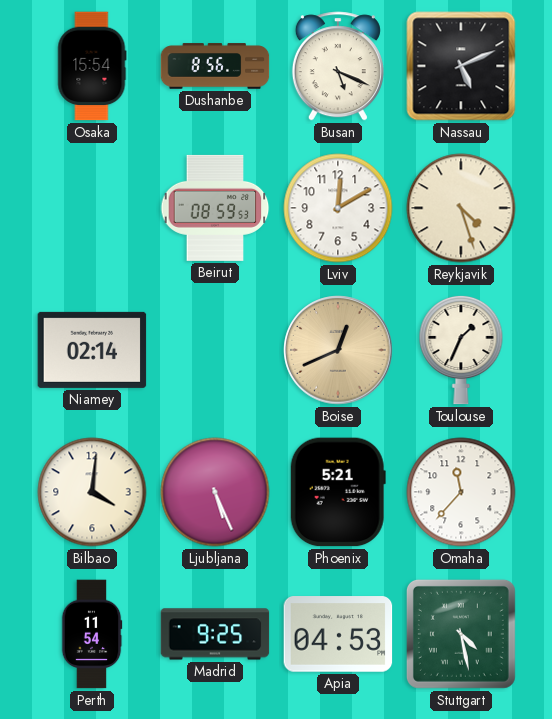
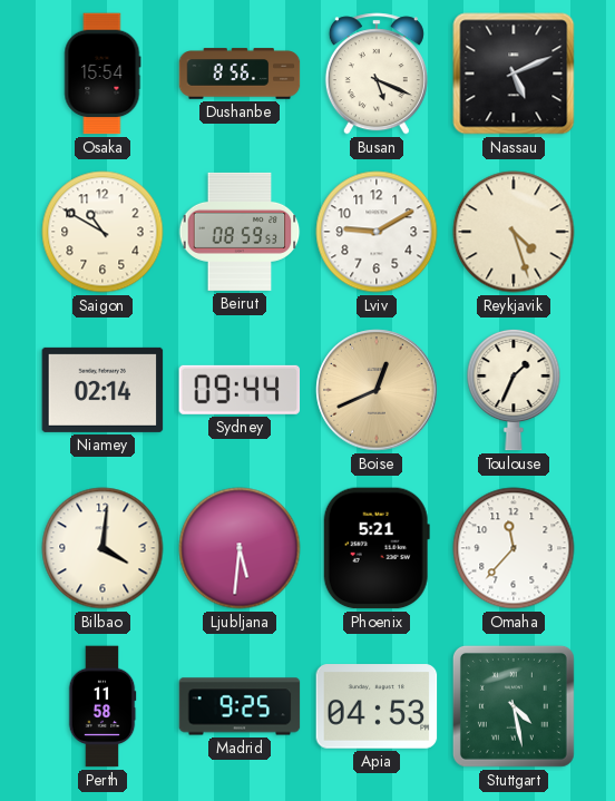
Saigon: none -> 10:50 (102, 232)
Lviv: 12:10 -> 9:10 (377, 232)
Sydney: none -> 09:44 (240, 390)
Ljubljana: 5:26 -> 5:31 (240, 548)
Perth: 11:54 -> 11:58 (102, 706)
